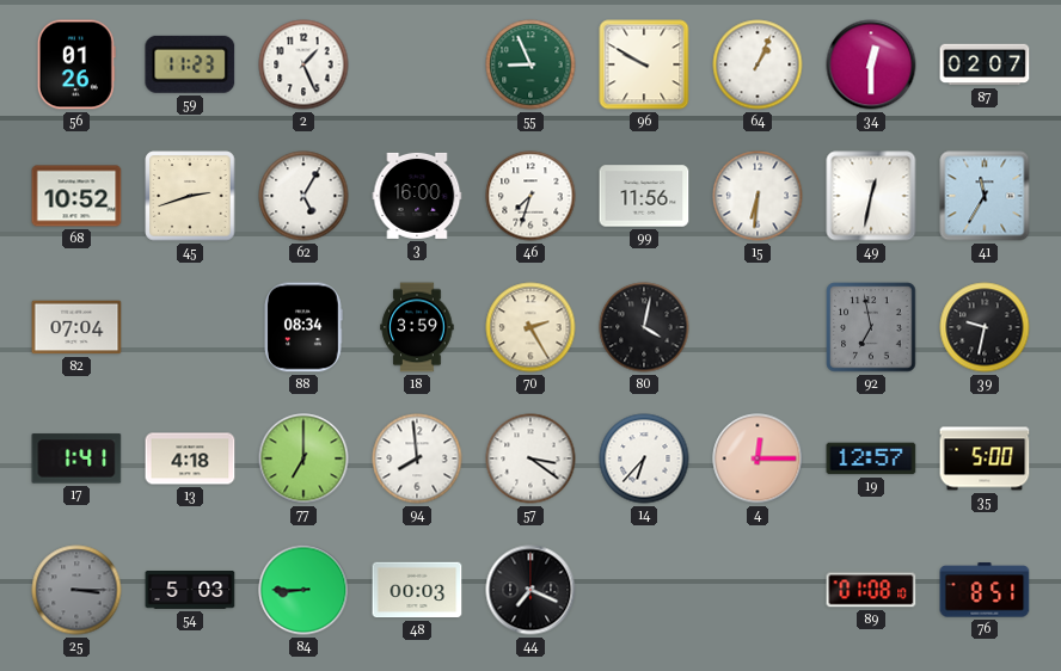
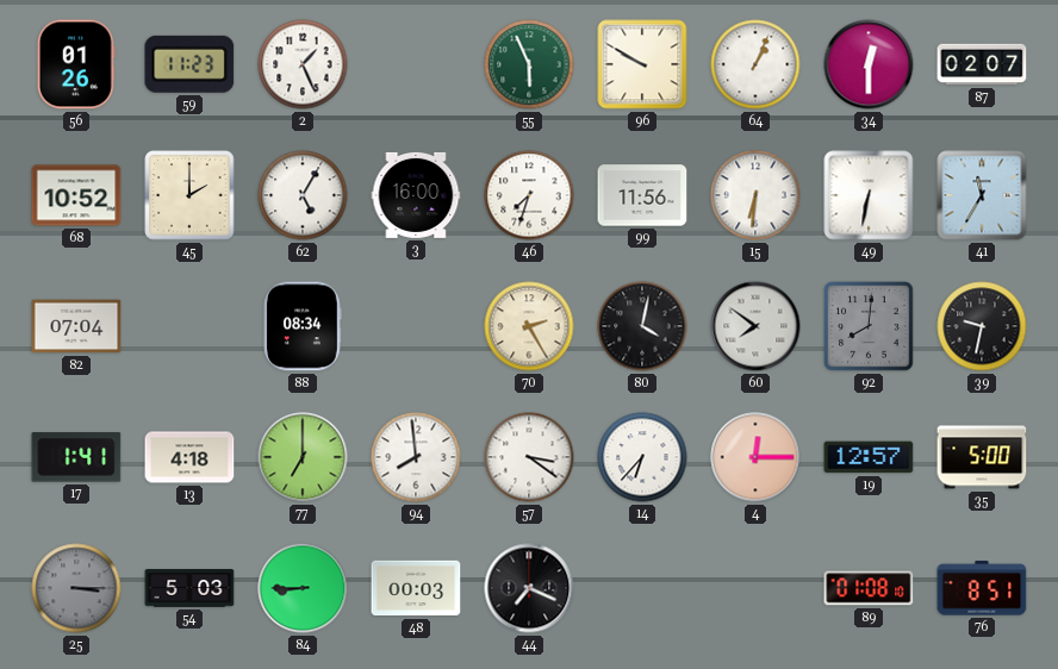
55: 8:56 -> 5:56 (529, 64)
45: 2:42 -> 2:00 (189, 195)
49: 12:32 -> 6:32 (869, 195)
18: 3:59 -> none (417, 327)
60: none -> 7:51 (755, 326)
92: 6:58 -> 8:01 (869, 326)
